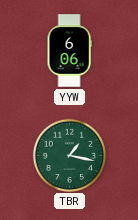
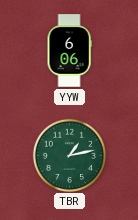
TBR: 1:17 -> 1:13 (69, 155)
